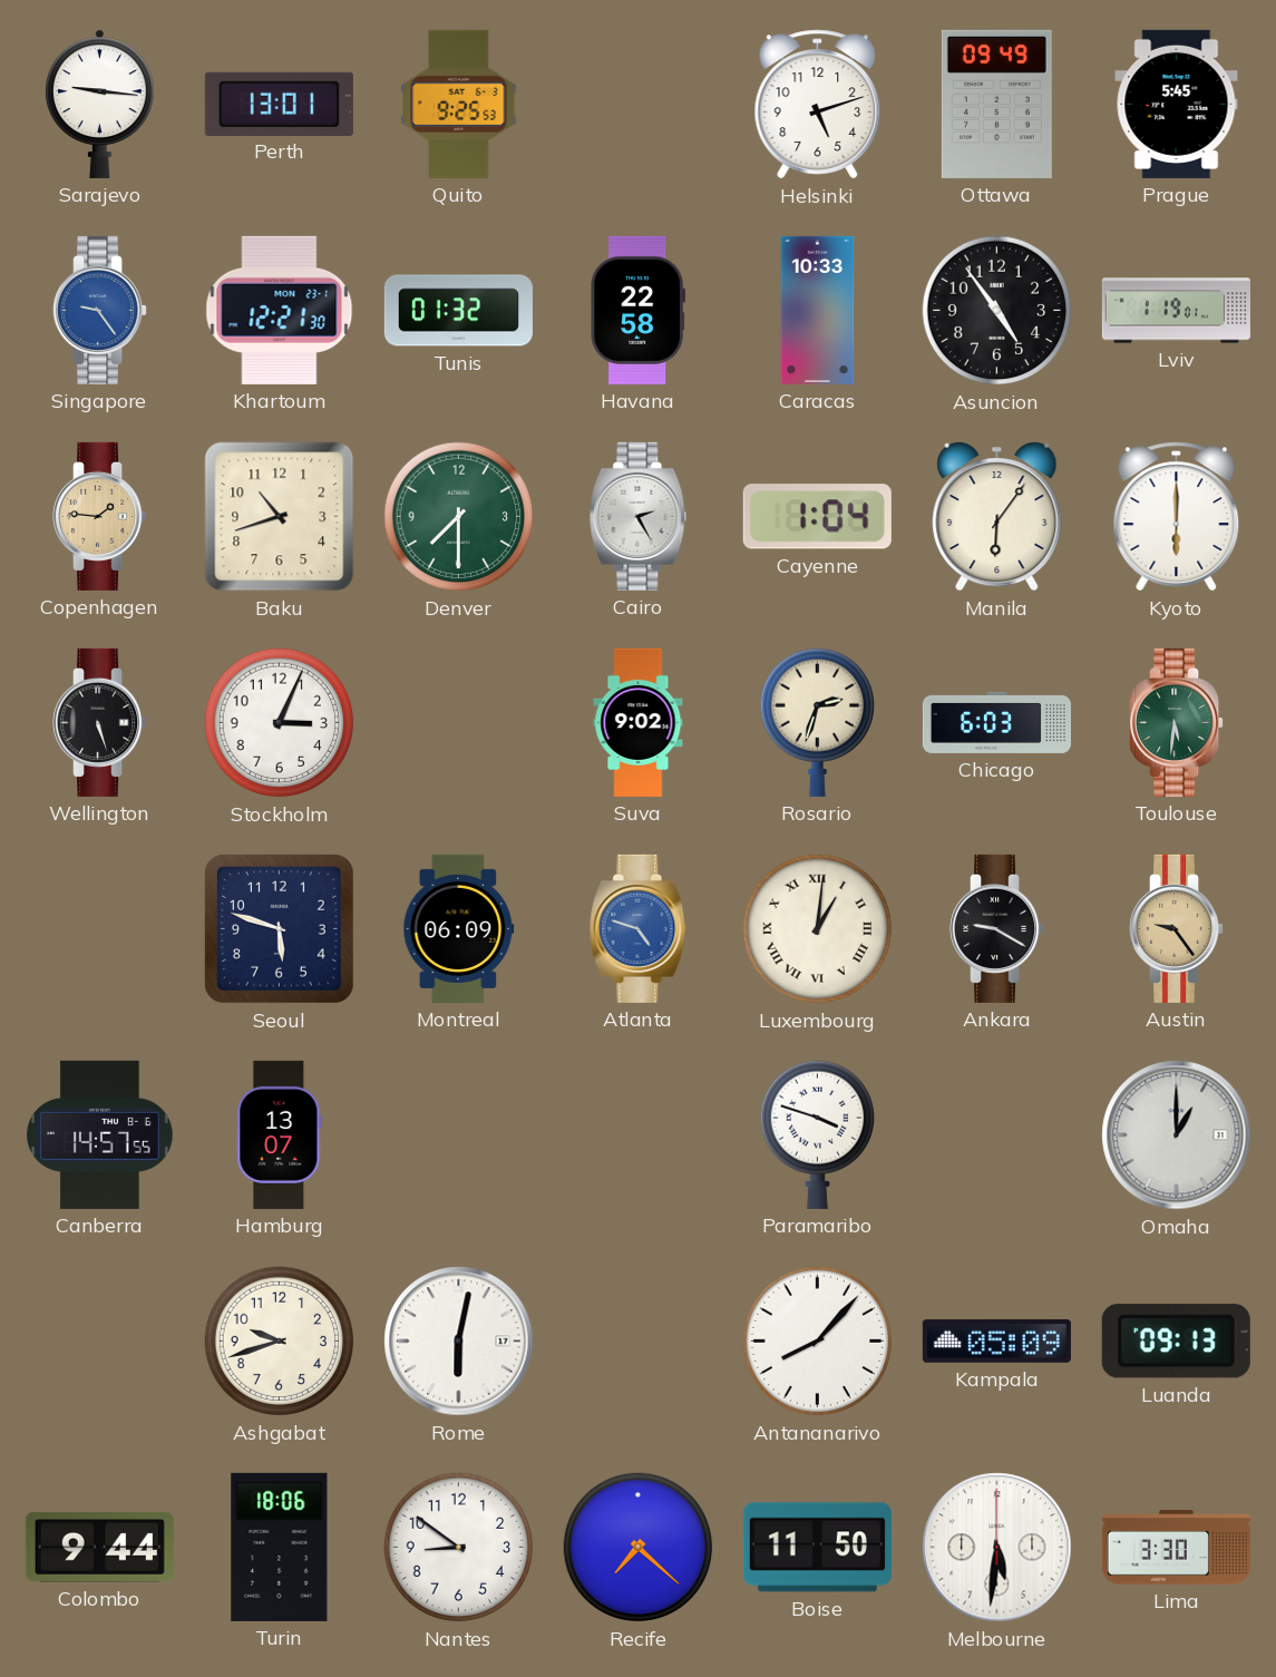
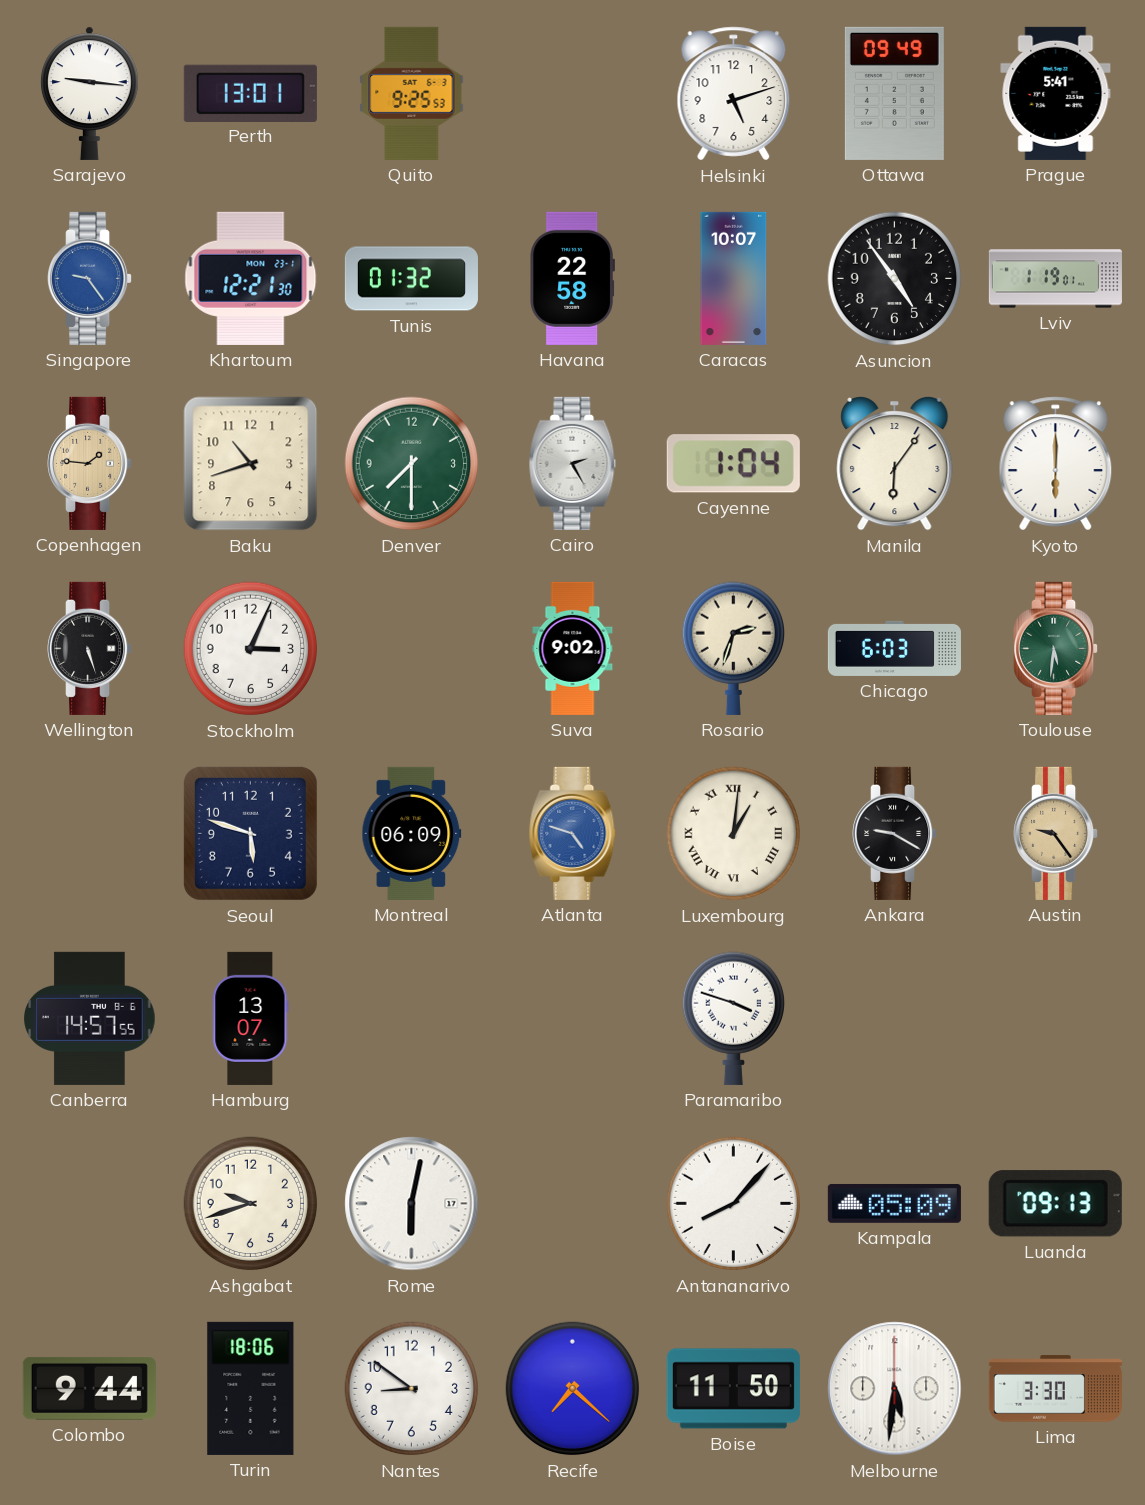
Prague: 5:45 -> 5:41 (1056, 93)
Caracas: 10:33 -> 10:07 (734, 278)
Omaha: 1:00 -> none (1177, 1135)
